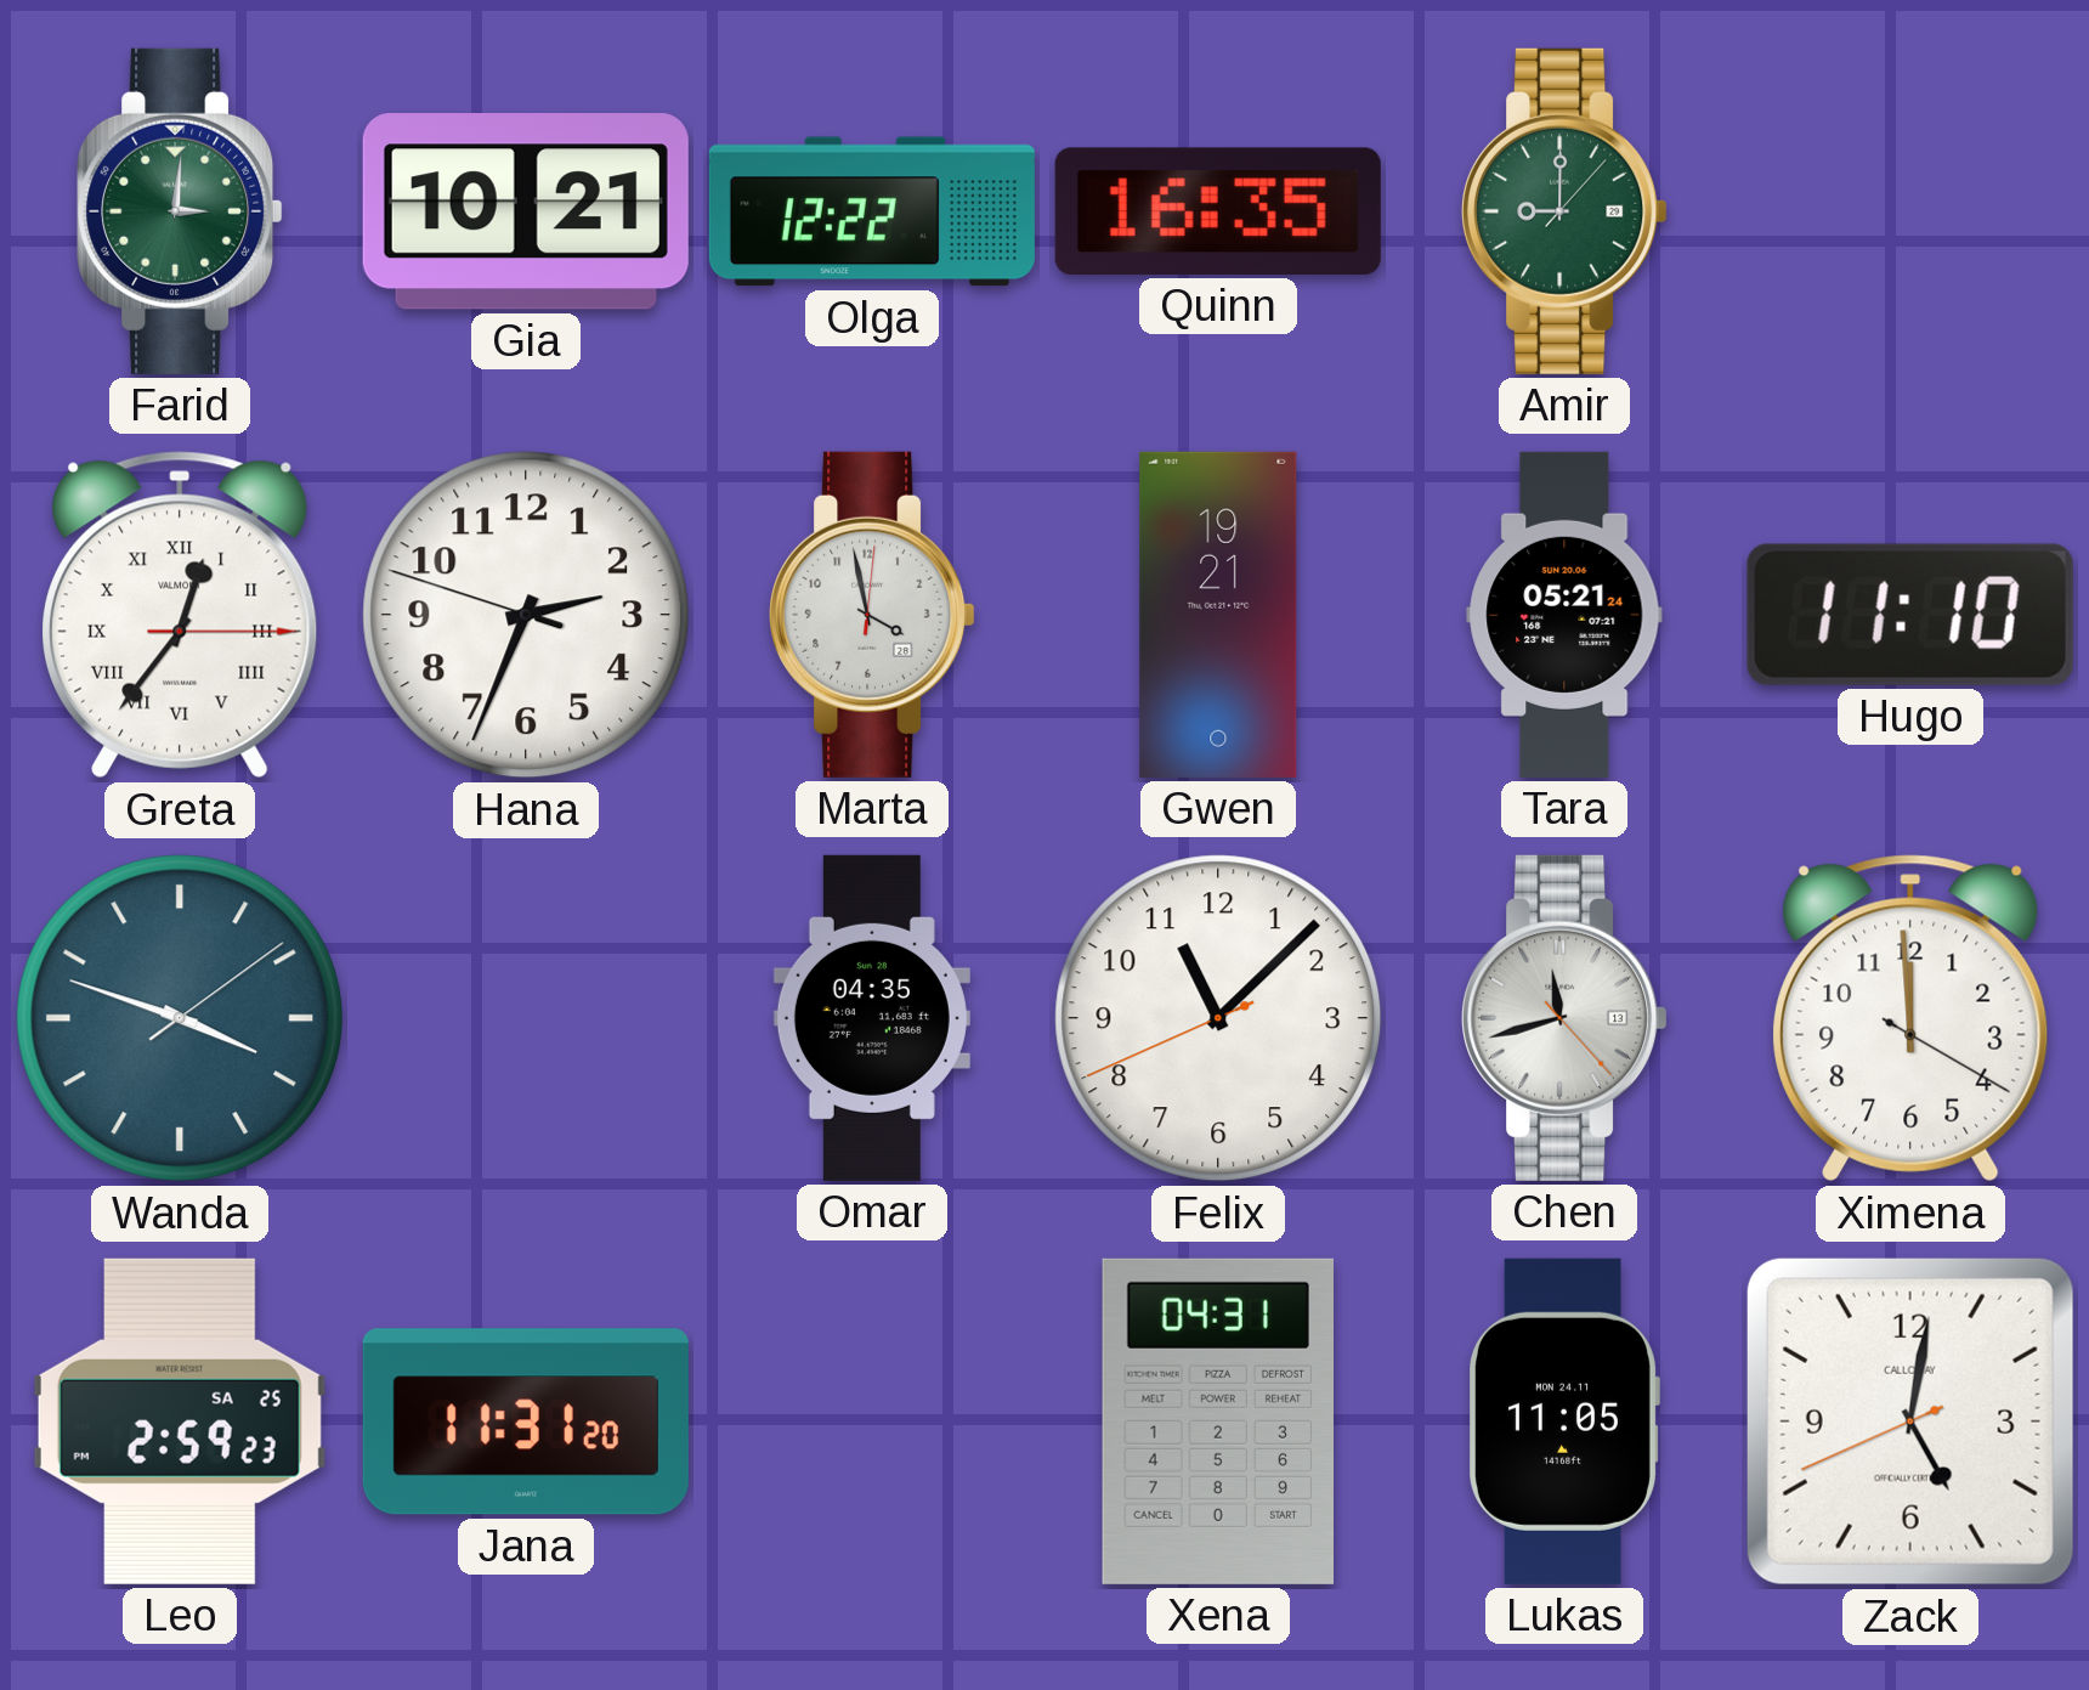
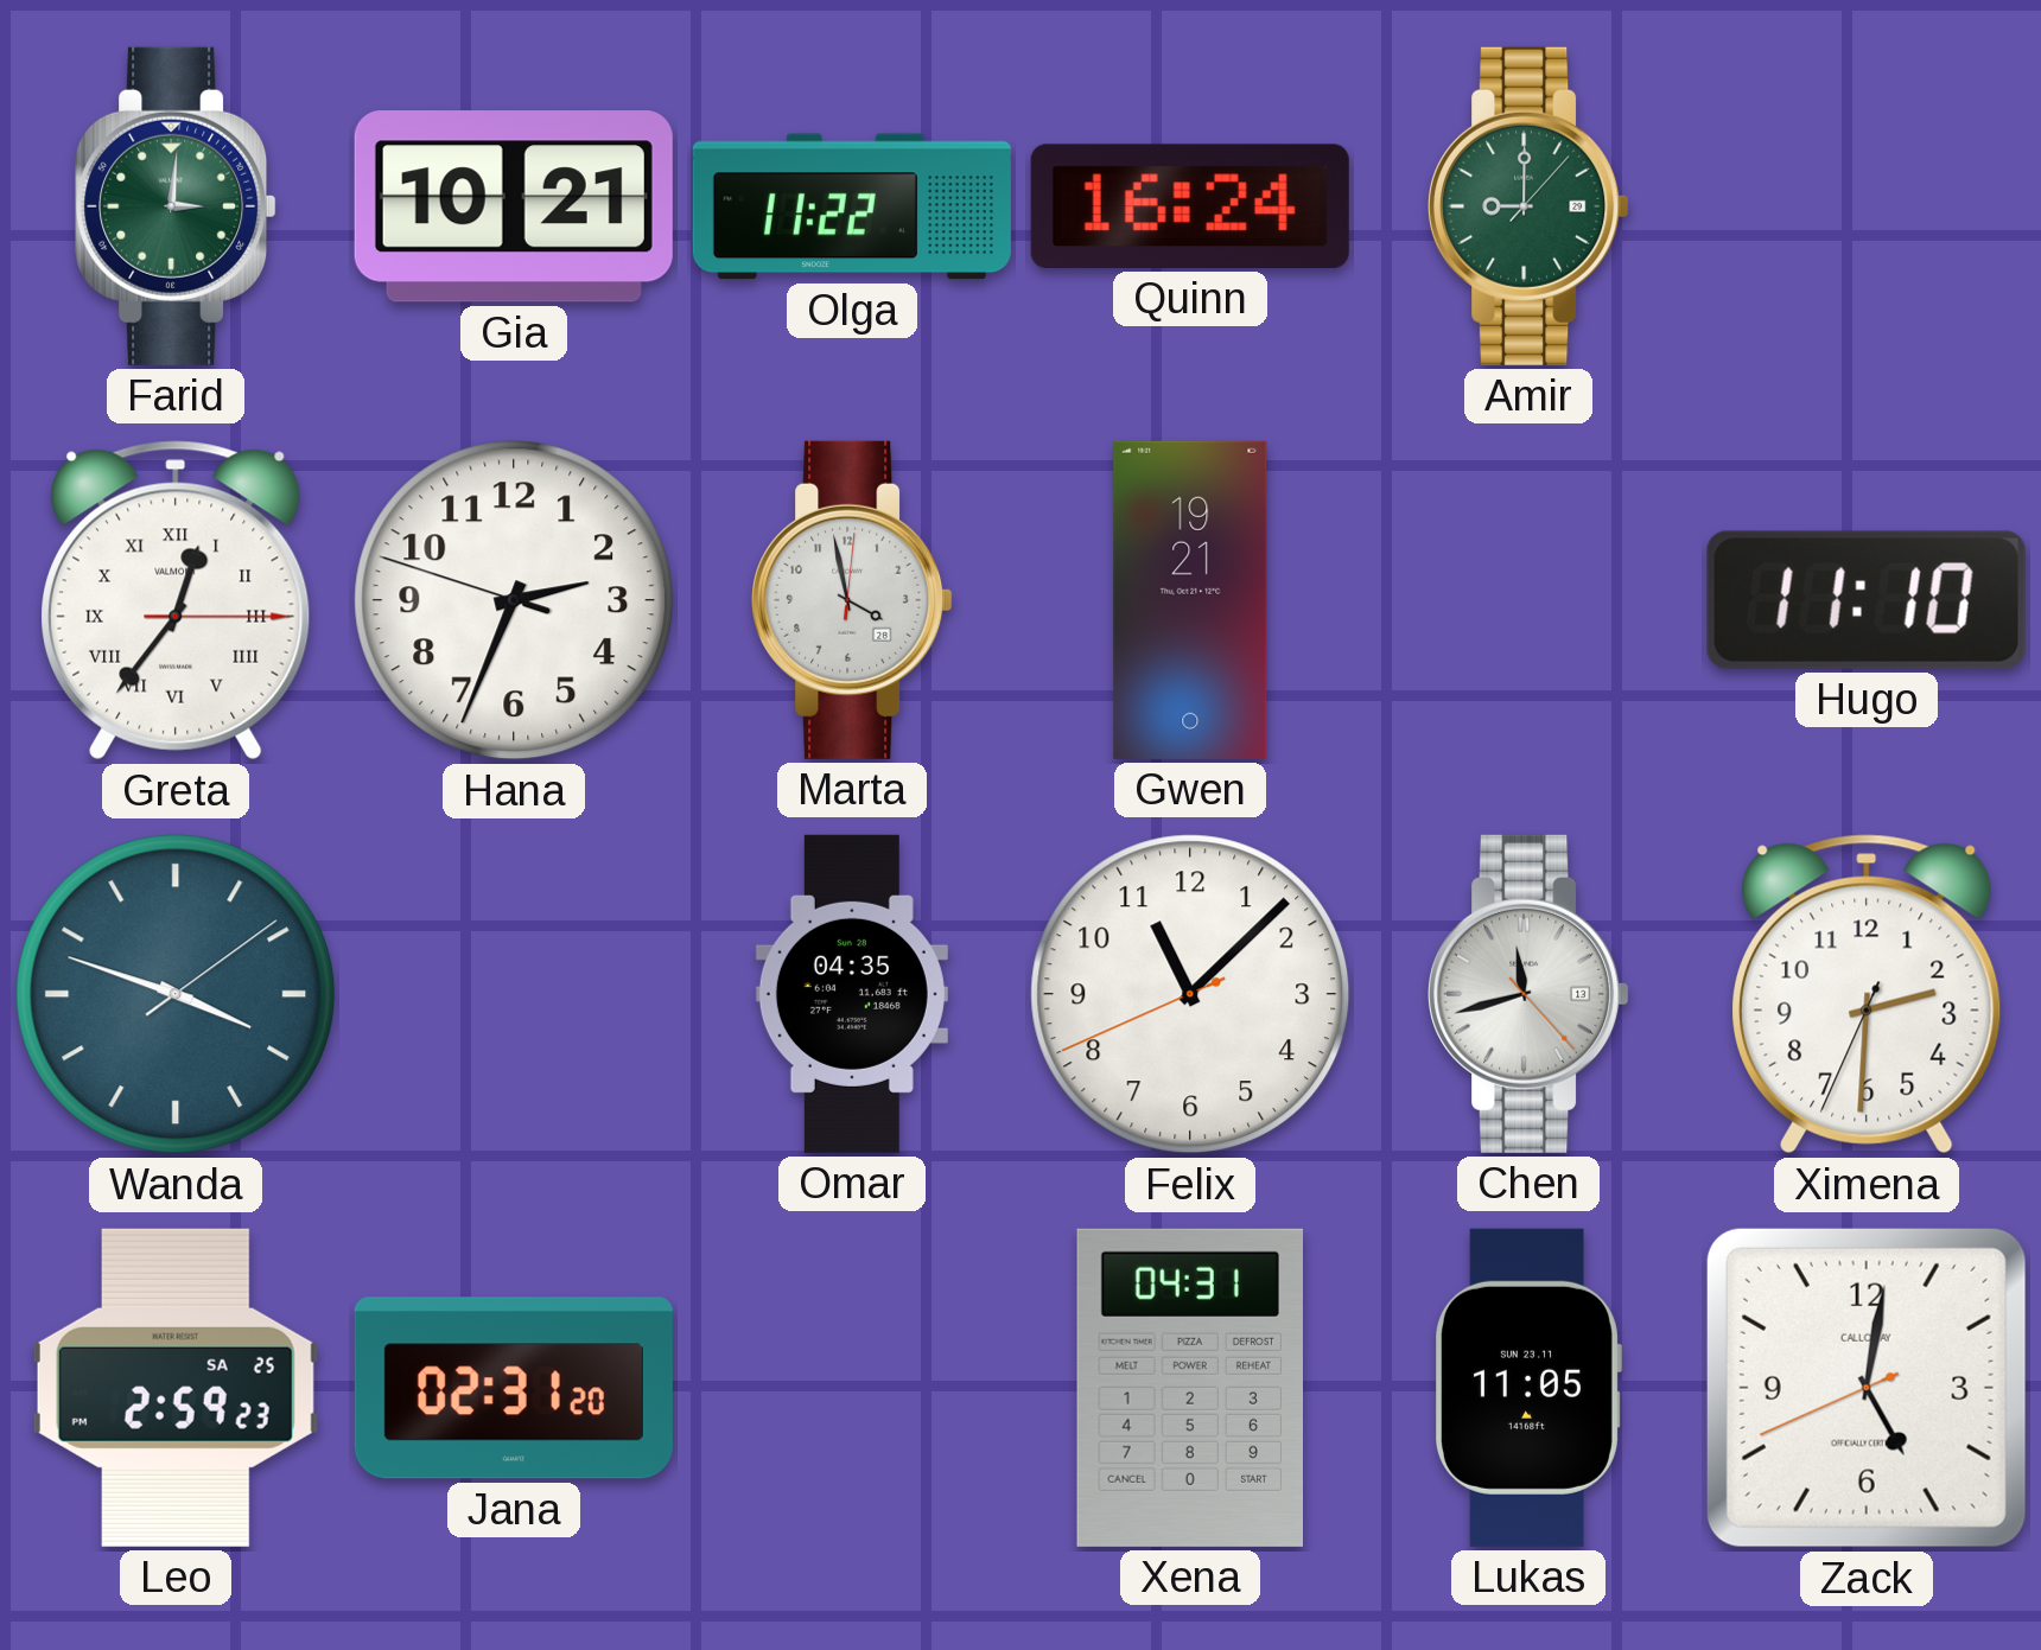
Olga: 12:22 -> 11:22 (852, 206)
Quinn: 16:35 -> 16:24 (1190, 206)
Tara: 05:21 -> none (1564, 615)
Ximena: 11:59 -> 2:30 (1868, 994)
Jana: 11:31 -> 02:31 (514, 1388)
Lukas date: MON 24.11 -> SUN 23.11 (1528, 1388)
